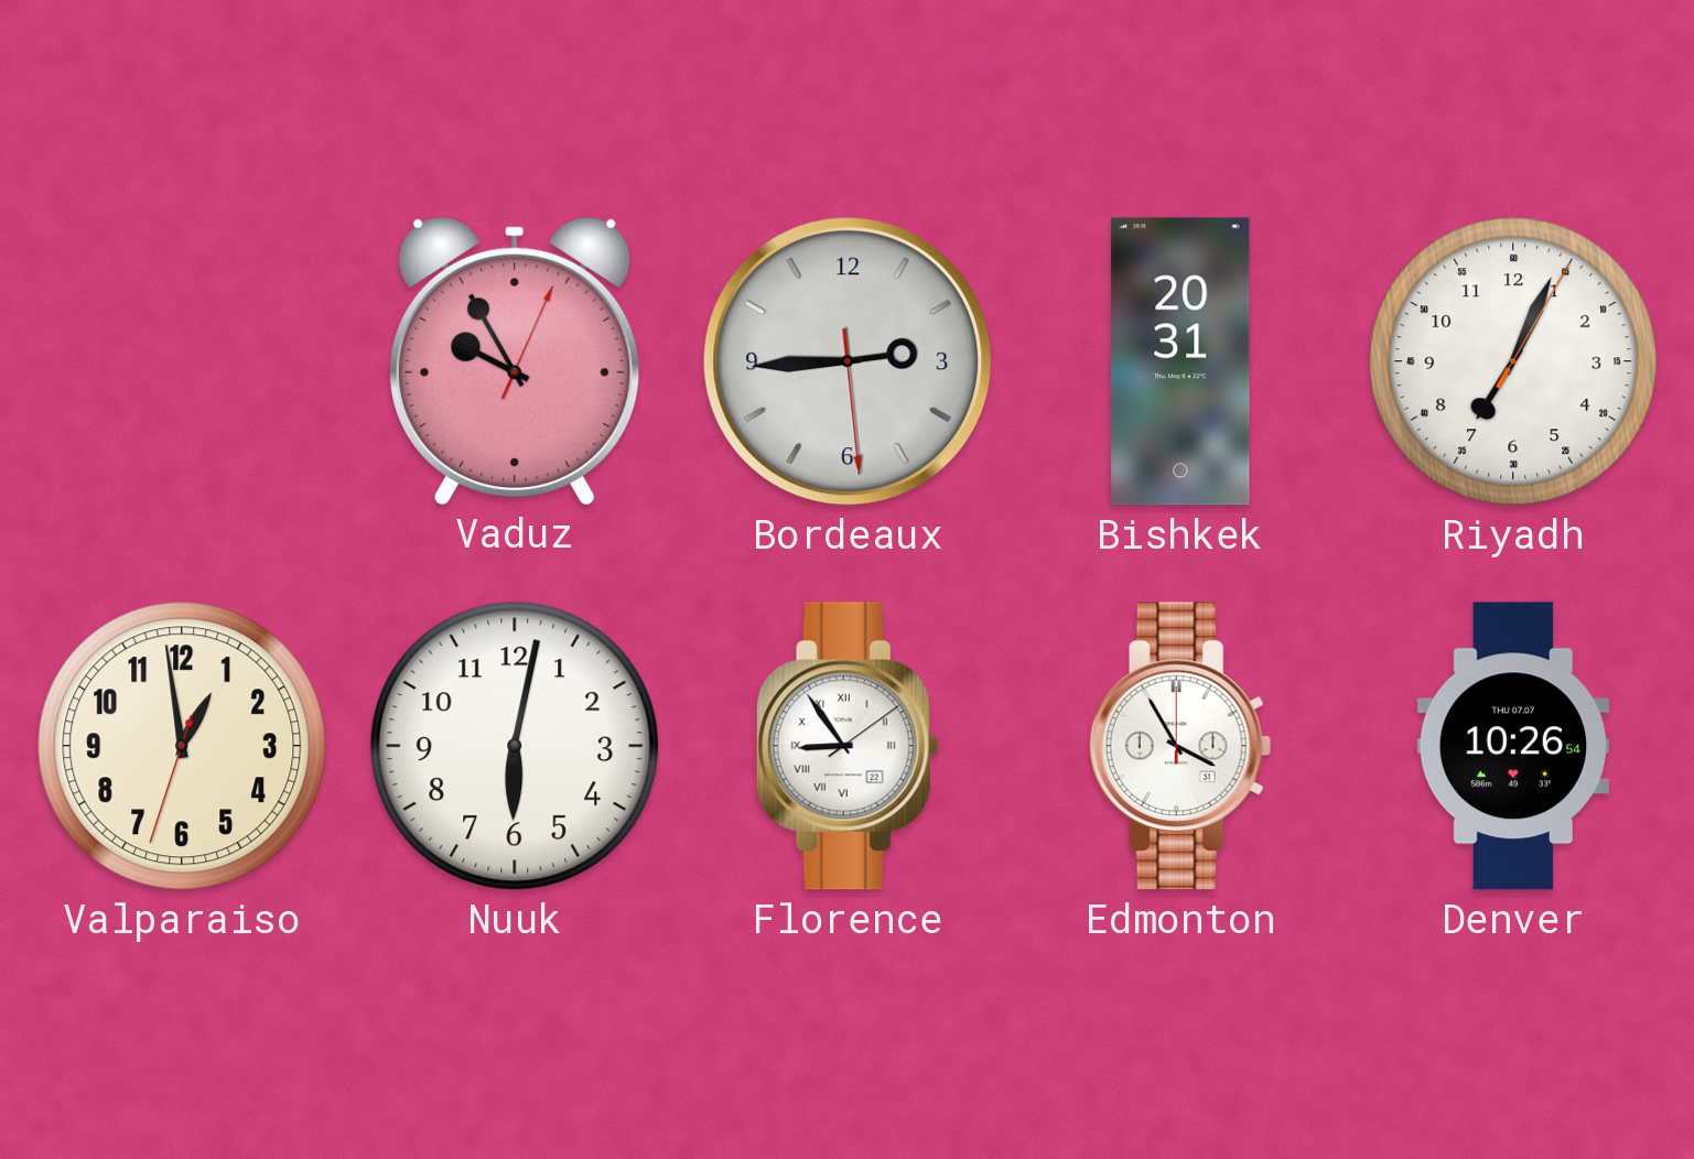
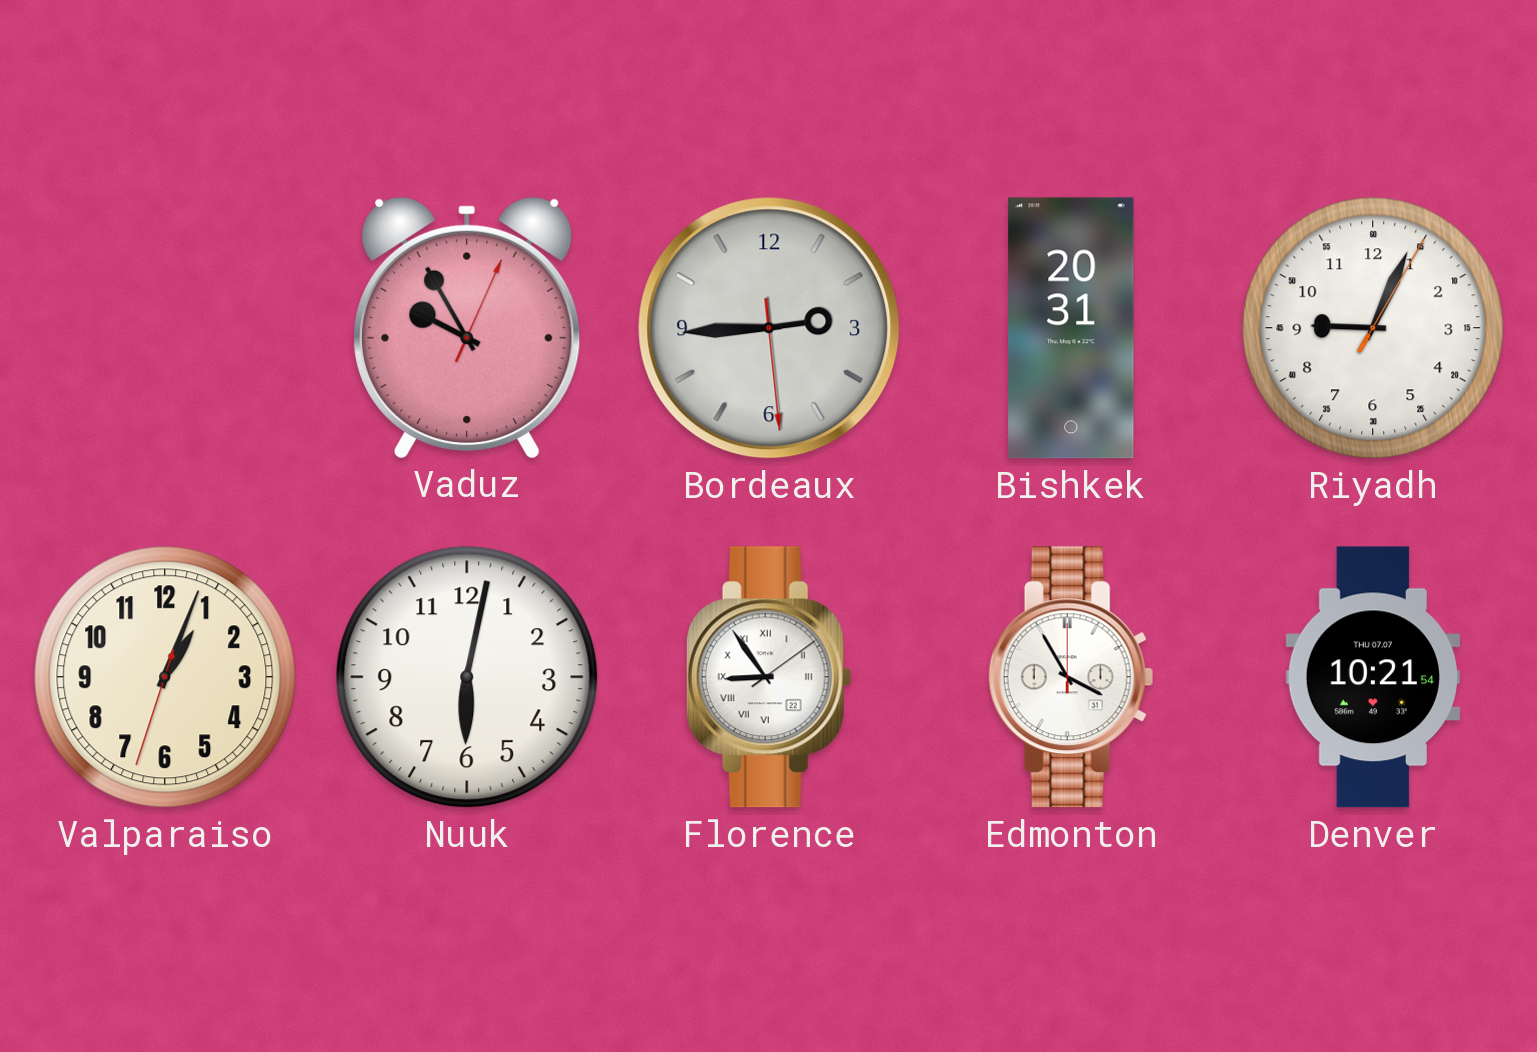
Riyadh: 7:04 -> 9:04 (1373, 328)
Valparaiso: 12:58 -> 1:03 (165, 677)
Denver: 10:26 -> 10:21 (1373, 677)
